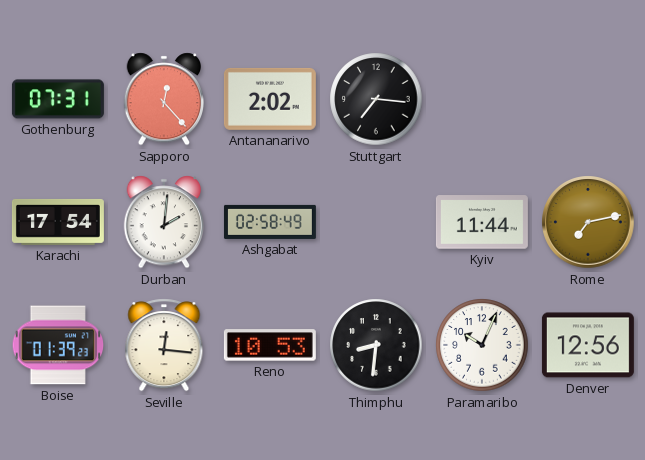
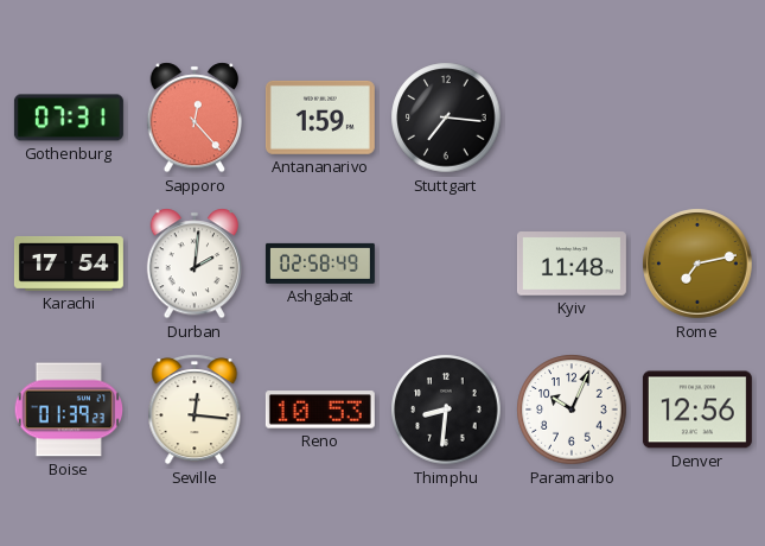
Antananarivo: 2:02 -> 1:59 (320, 118)
Kyiv: 11:44 -> 11:48 (572, 264)
